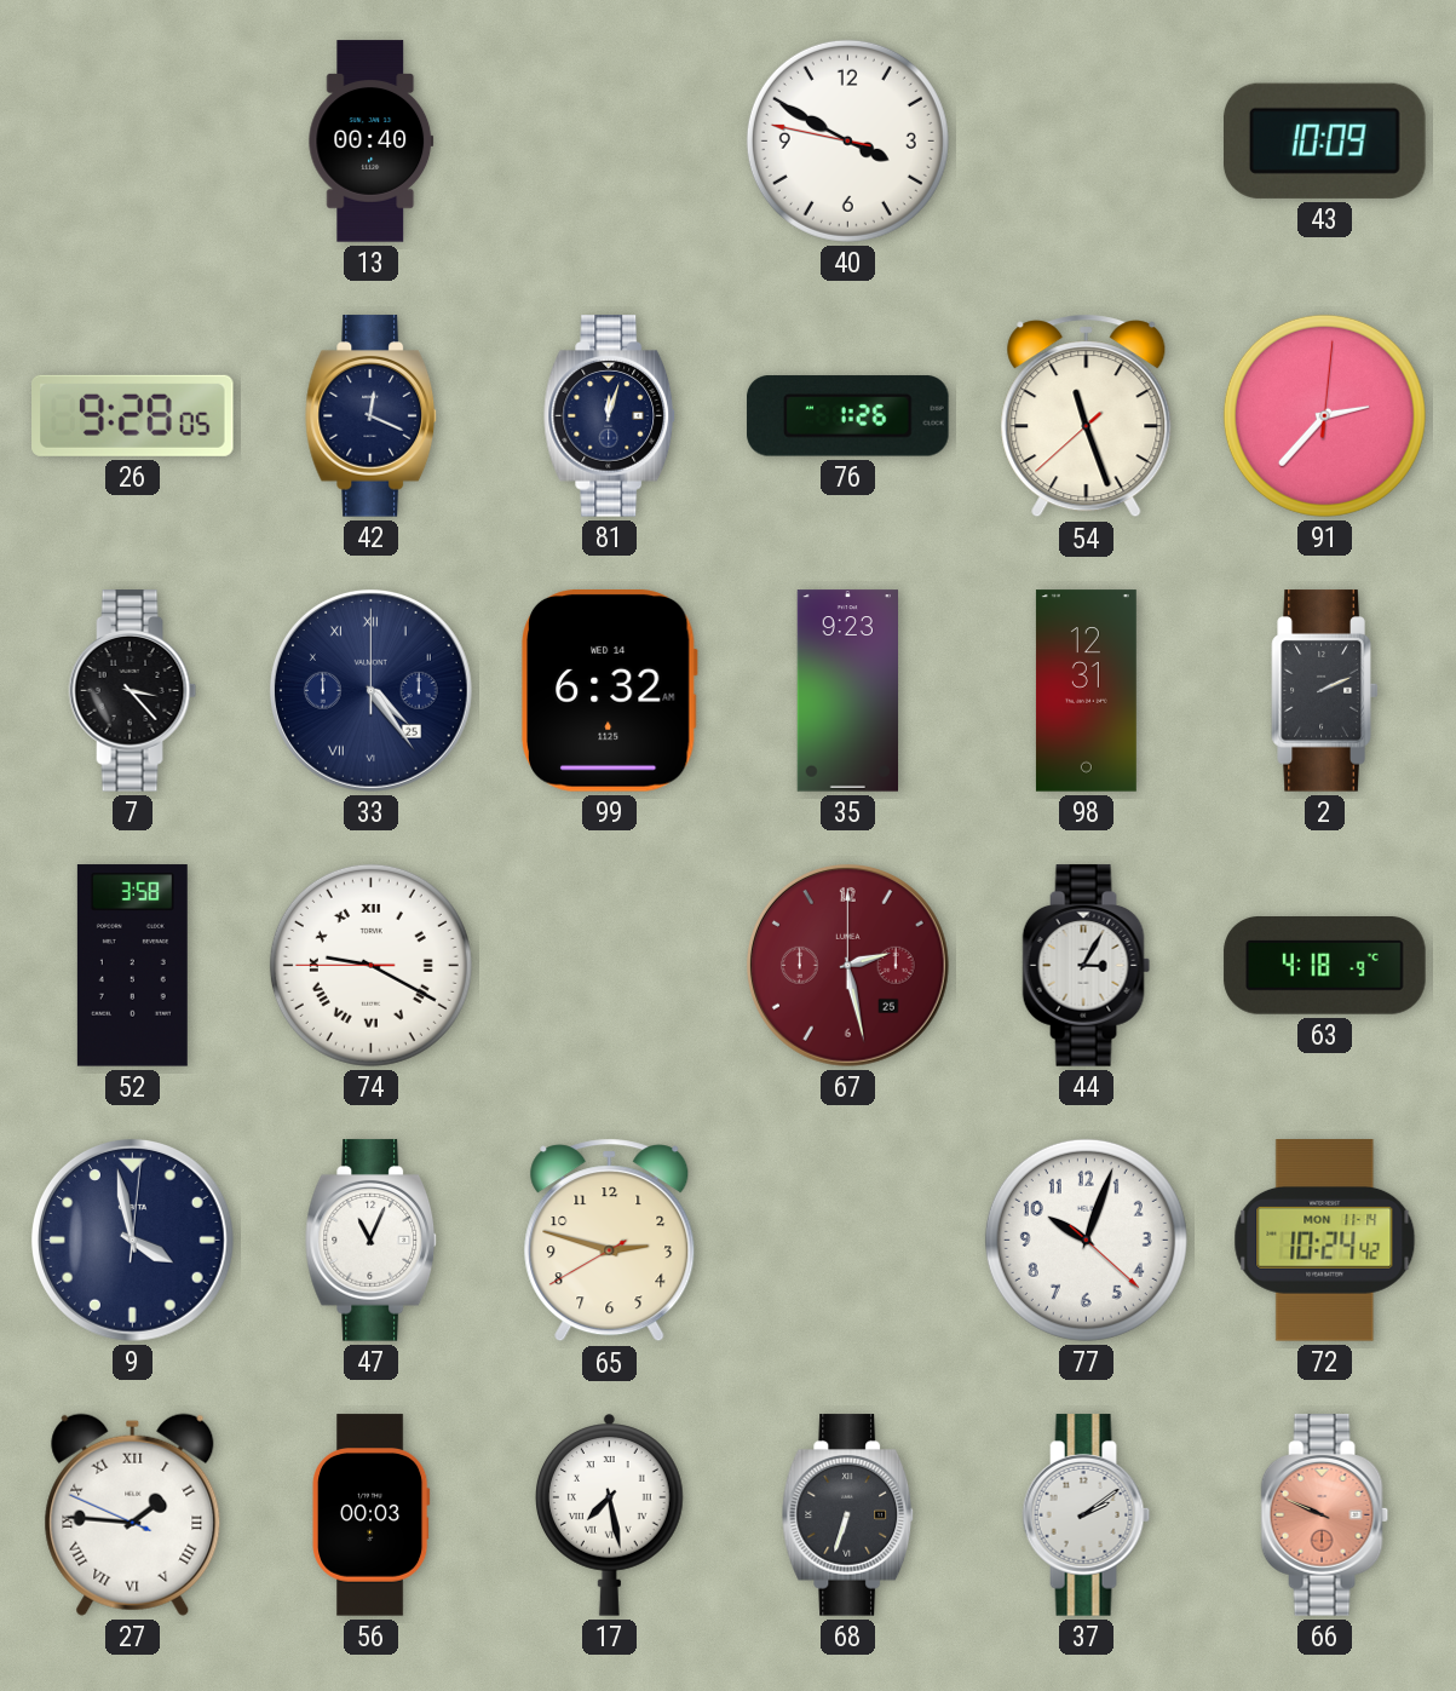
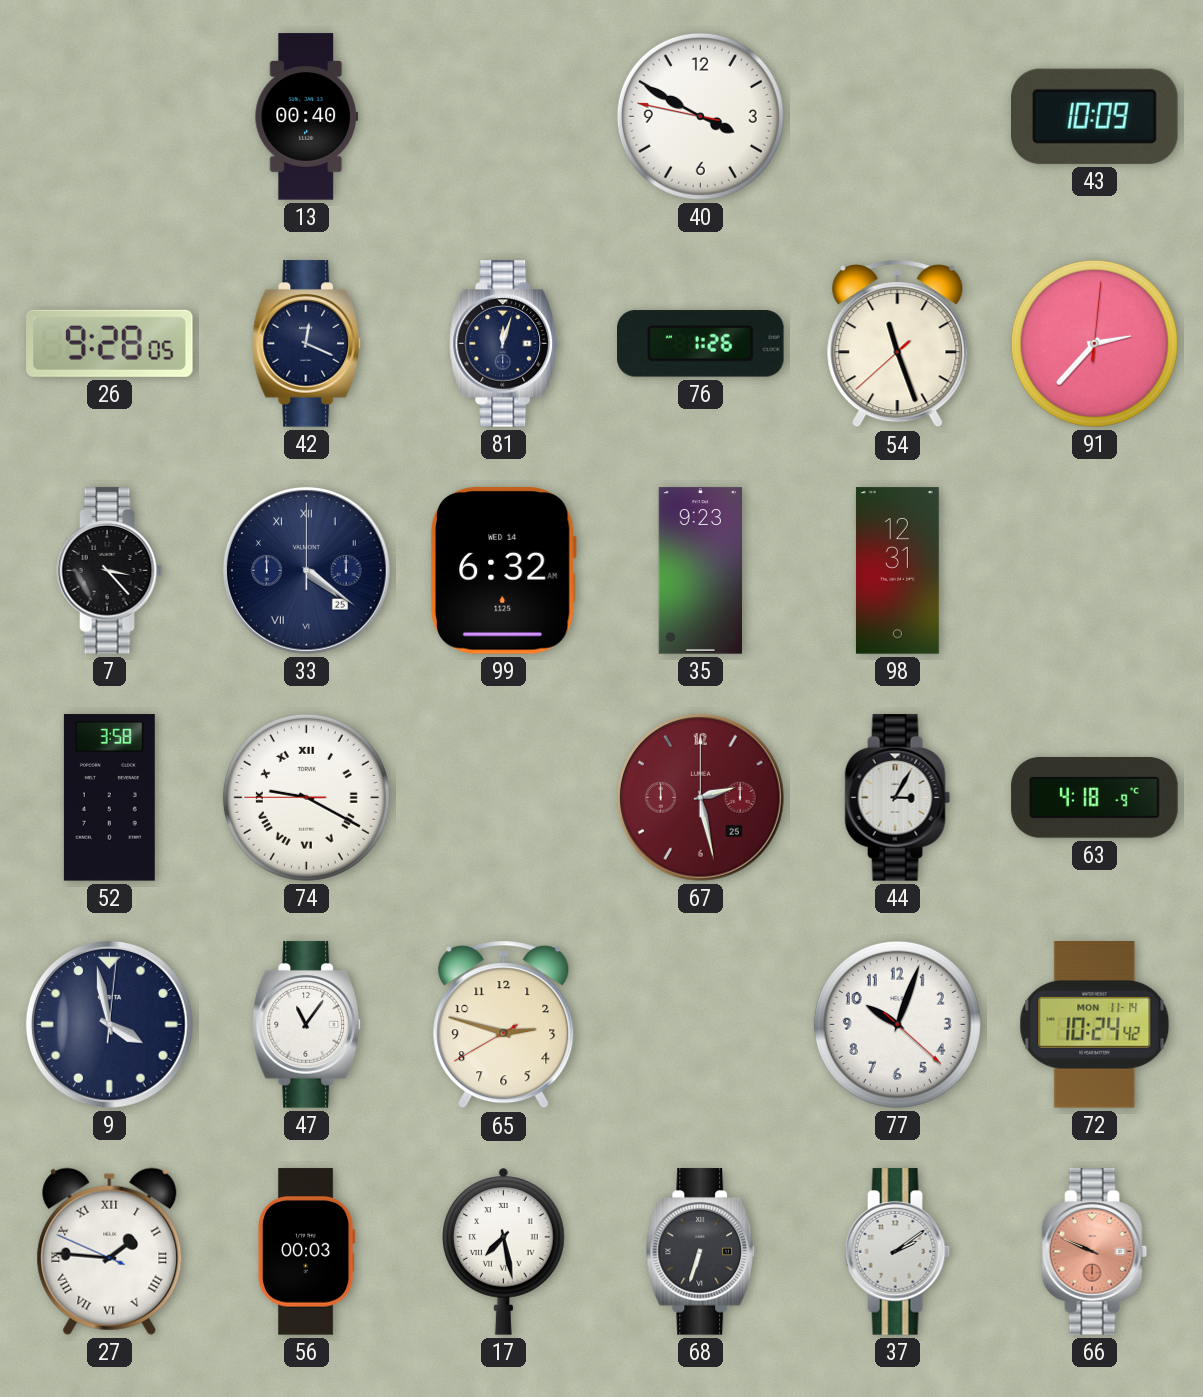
33: 4:24 -> 4:21 (306, 570)
2: 2:11 -> none (1325, 691)
47: 11:04 -> 11:06 (307, 1025)
